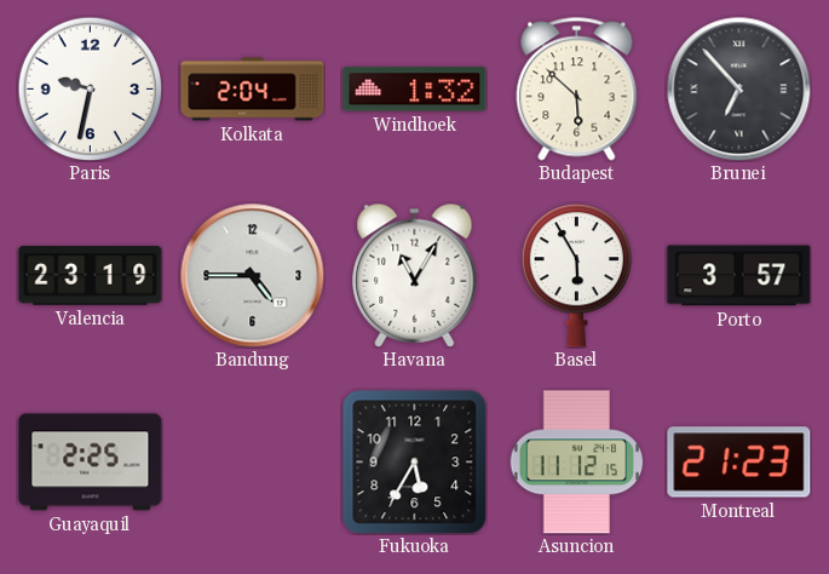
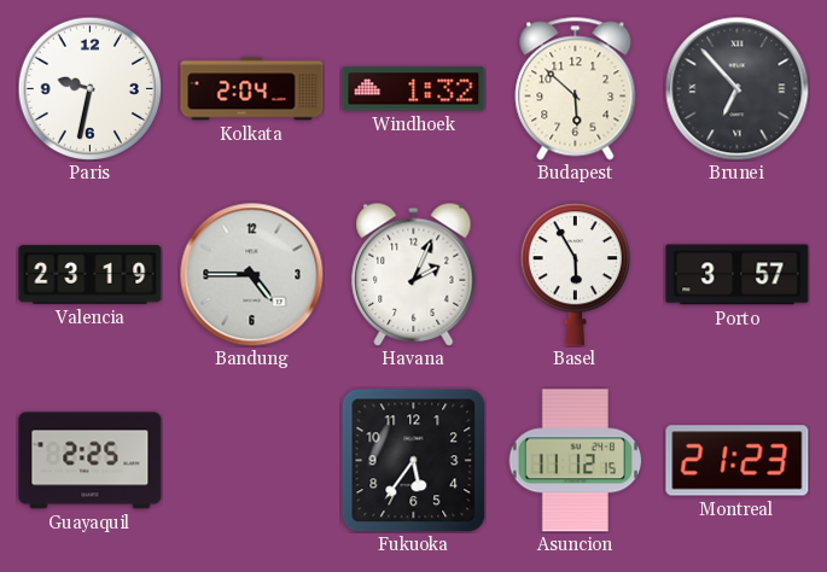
Havana: 11:05 -> 2:04 (414, 274)
Fukuoka: 5:35 -> 5:36 (413, 460)
